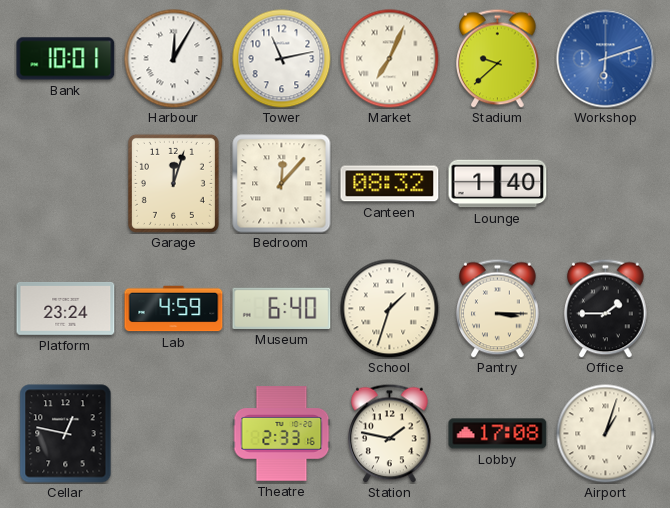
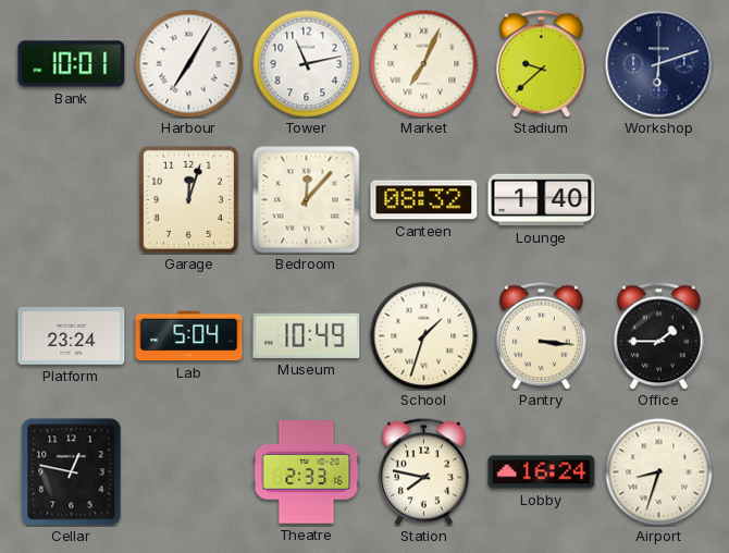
Harbour: 12:05 -> 7:05 (189, 64)
Workshop dial: blue -> navy (659, 64)
Lab: 4:59 -> 5:04 (189, 336)
Museum: 6:40 -> 10:49 (307, 335)
Pantry: 3:15 -> 3:16 (542, 335)
Station: 1:47 -> 7:47 (424, 471)
Lobby: 17:08 -> 16:24 (542, 472)
Airport: 1:03 -> 8:33 (659, 472)
